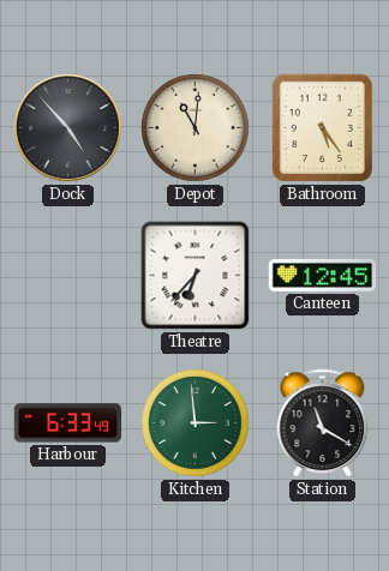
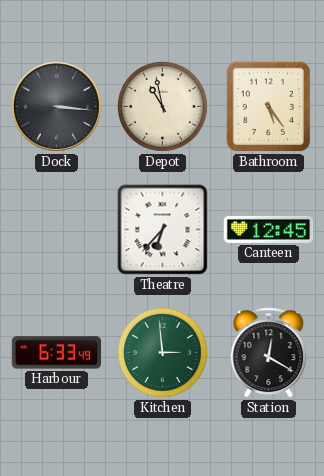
Dock: 4:53 -> 3:16 (57, 107)
Depot: 11:01 -> 10:58 (163, 107)
Station: 11:20 -> 12:20 (269, 353)
